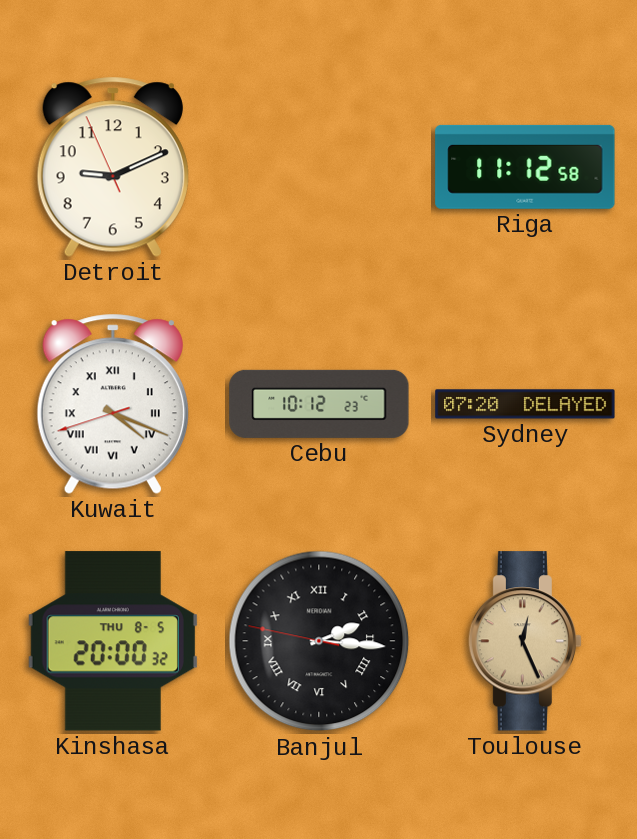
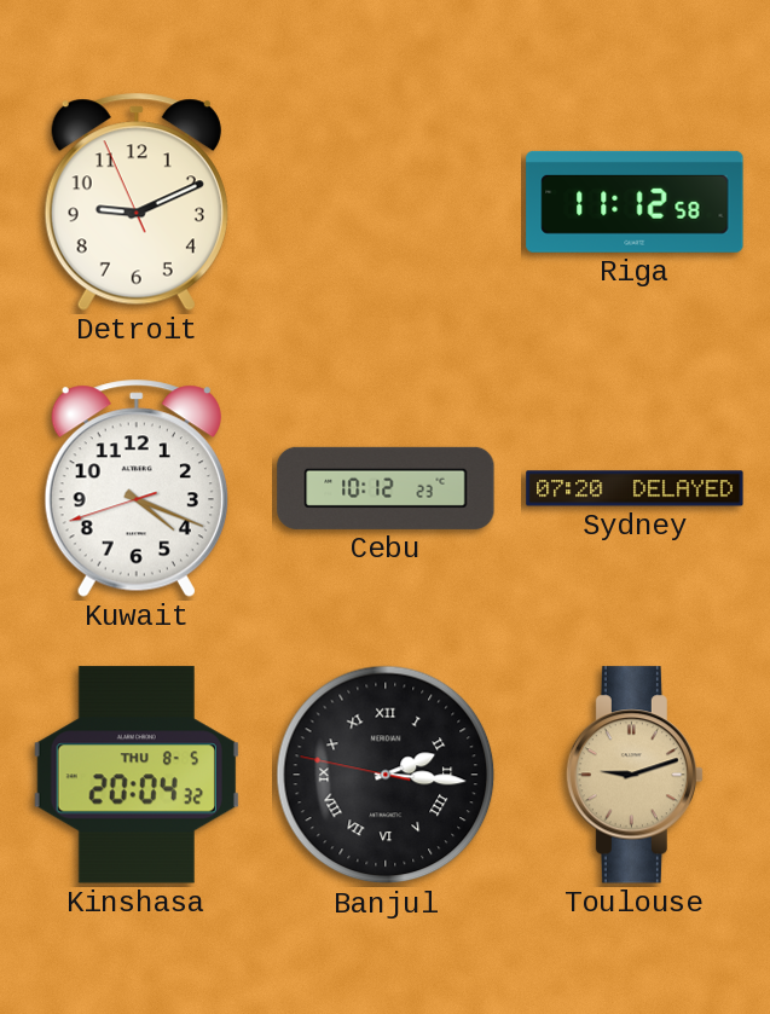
Kuwait numerals: Roman -> Arabic (137, 488)
Kinshasa: 20:00 -> 20:04 (137, 775)
Toulouse: 12:26 -> 9:12 (633, 775)
